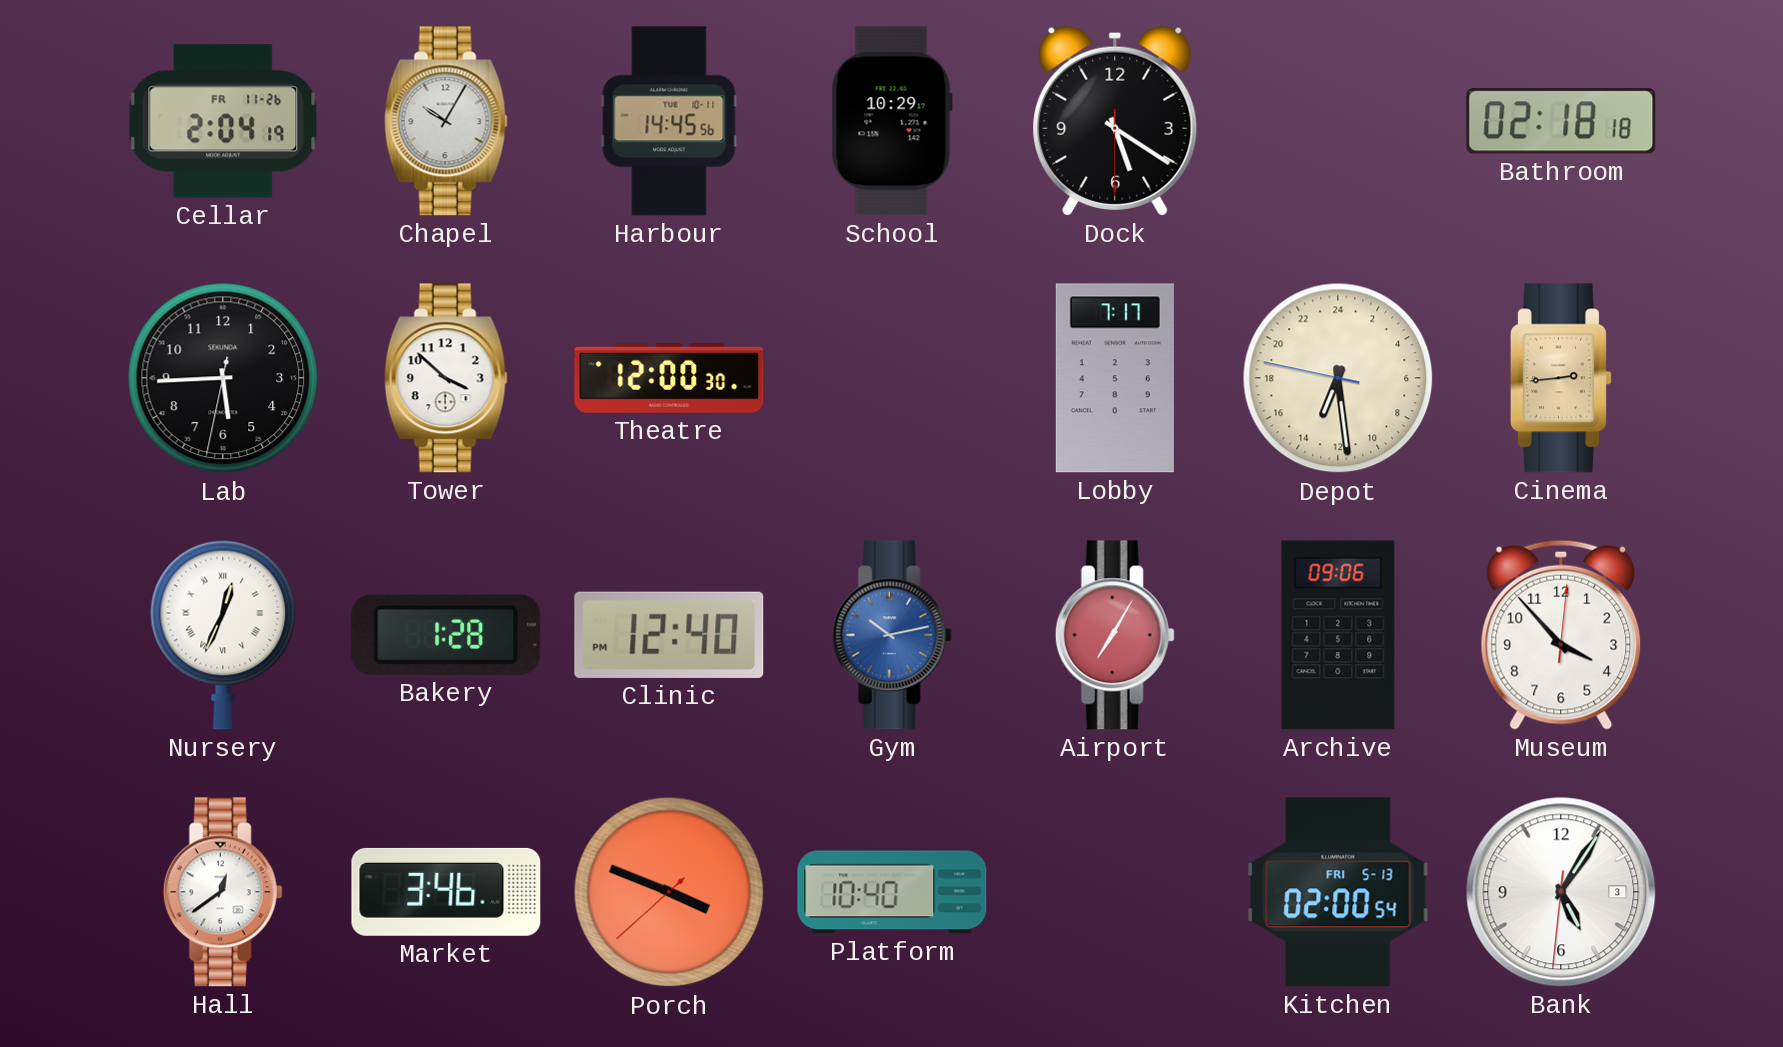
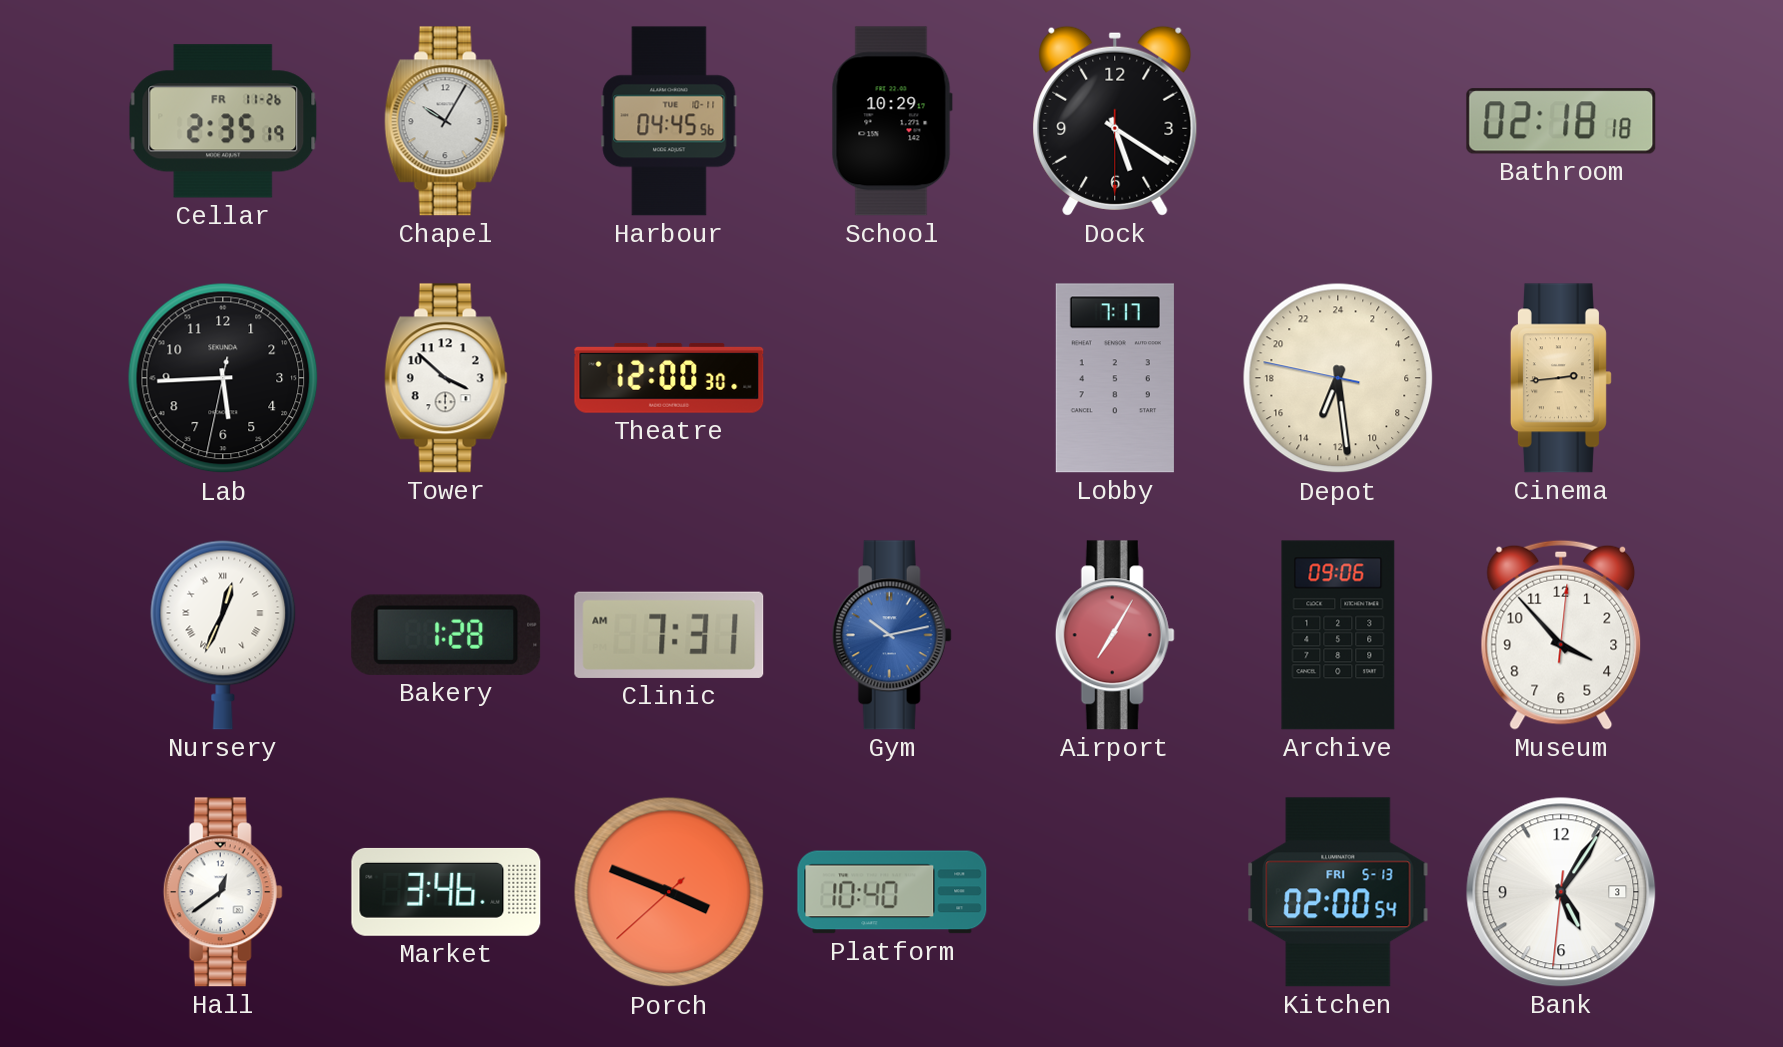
Cellar: 2:04 -> 2:35 (223, 121)
Harbour: 14:45 -> 04:45 (669, 121)
Clinic: 12:40 -> 7:31 (669, 635)
